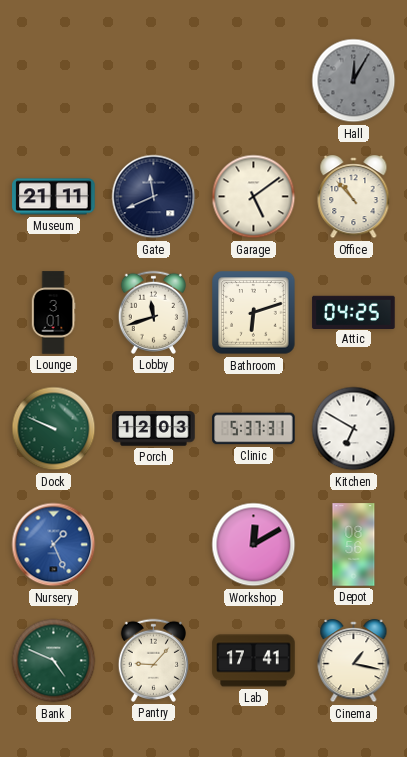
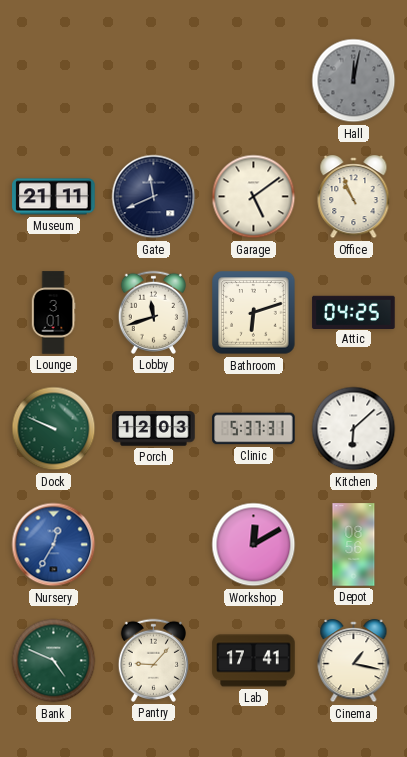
Hall: 12:05 -> 12:02 (354, 81)
Office: 10:53 -> 10:56 (354, 197)
Kitchen: 6:50 -> 6:08 (354, 429)
Nursery: 1:26 -> 12:35 (54, 545)
